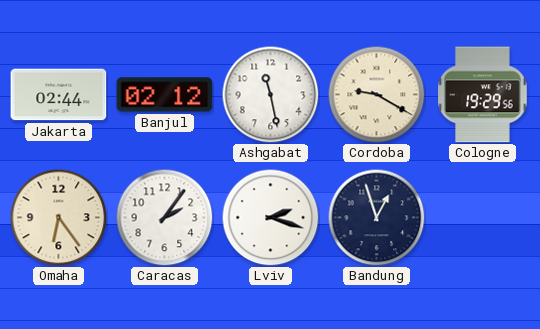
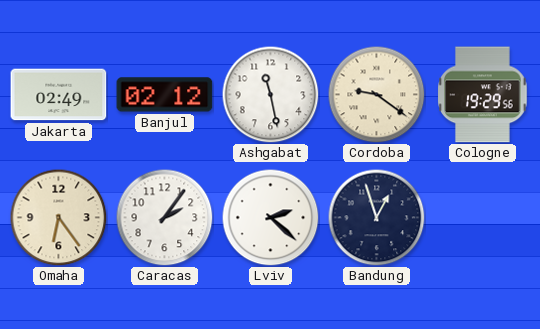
Jakarta: 02:44 -> 02:49 (59, 95)
Cordoba: 9:20 -> 9:21 (376, 94)
Lviv: 2:18 -> 2:22 (270, 217)
